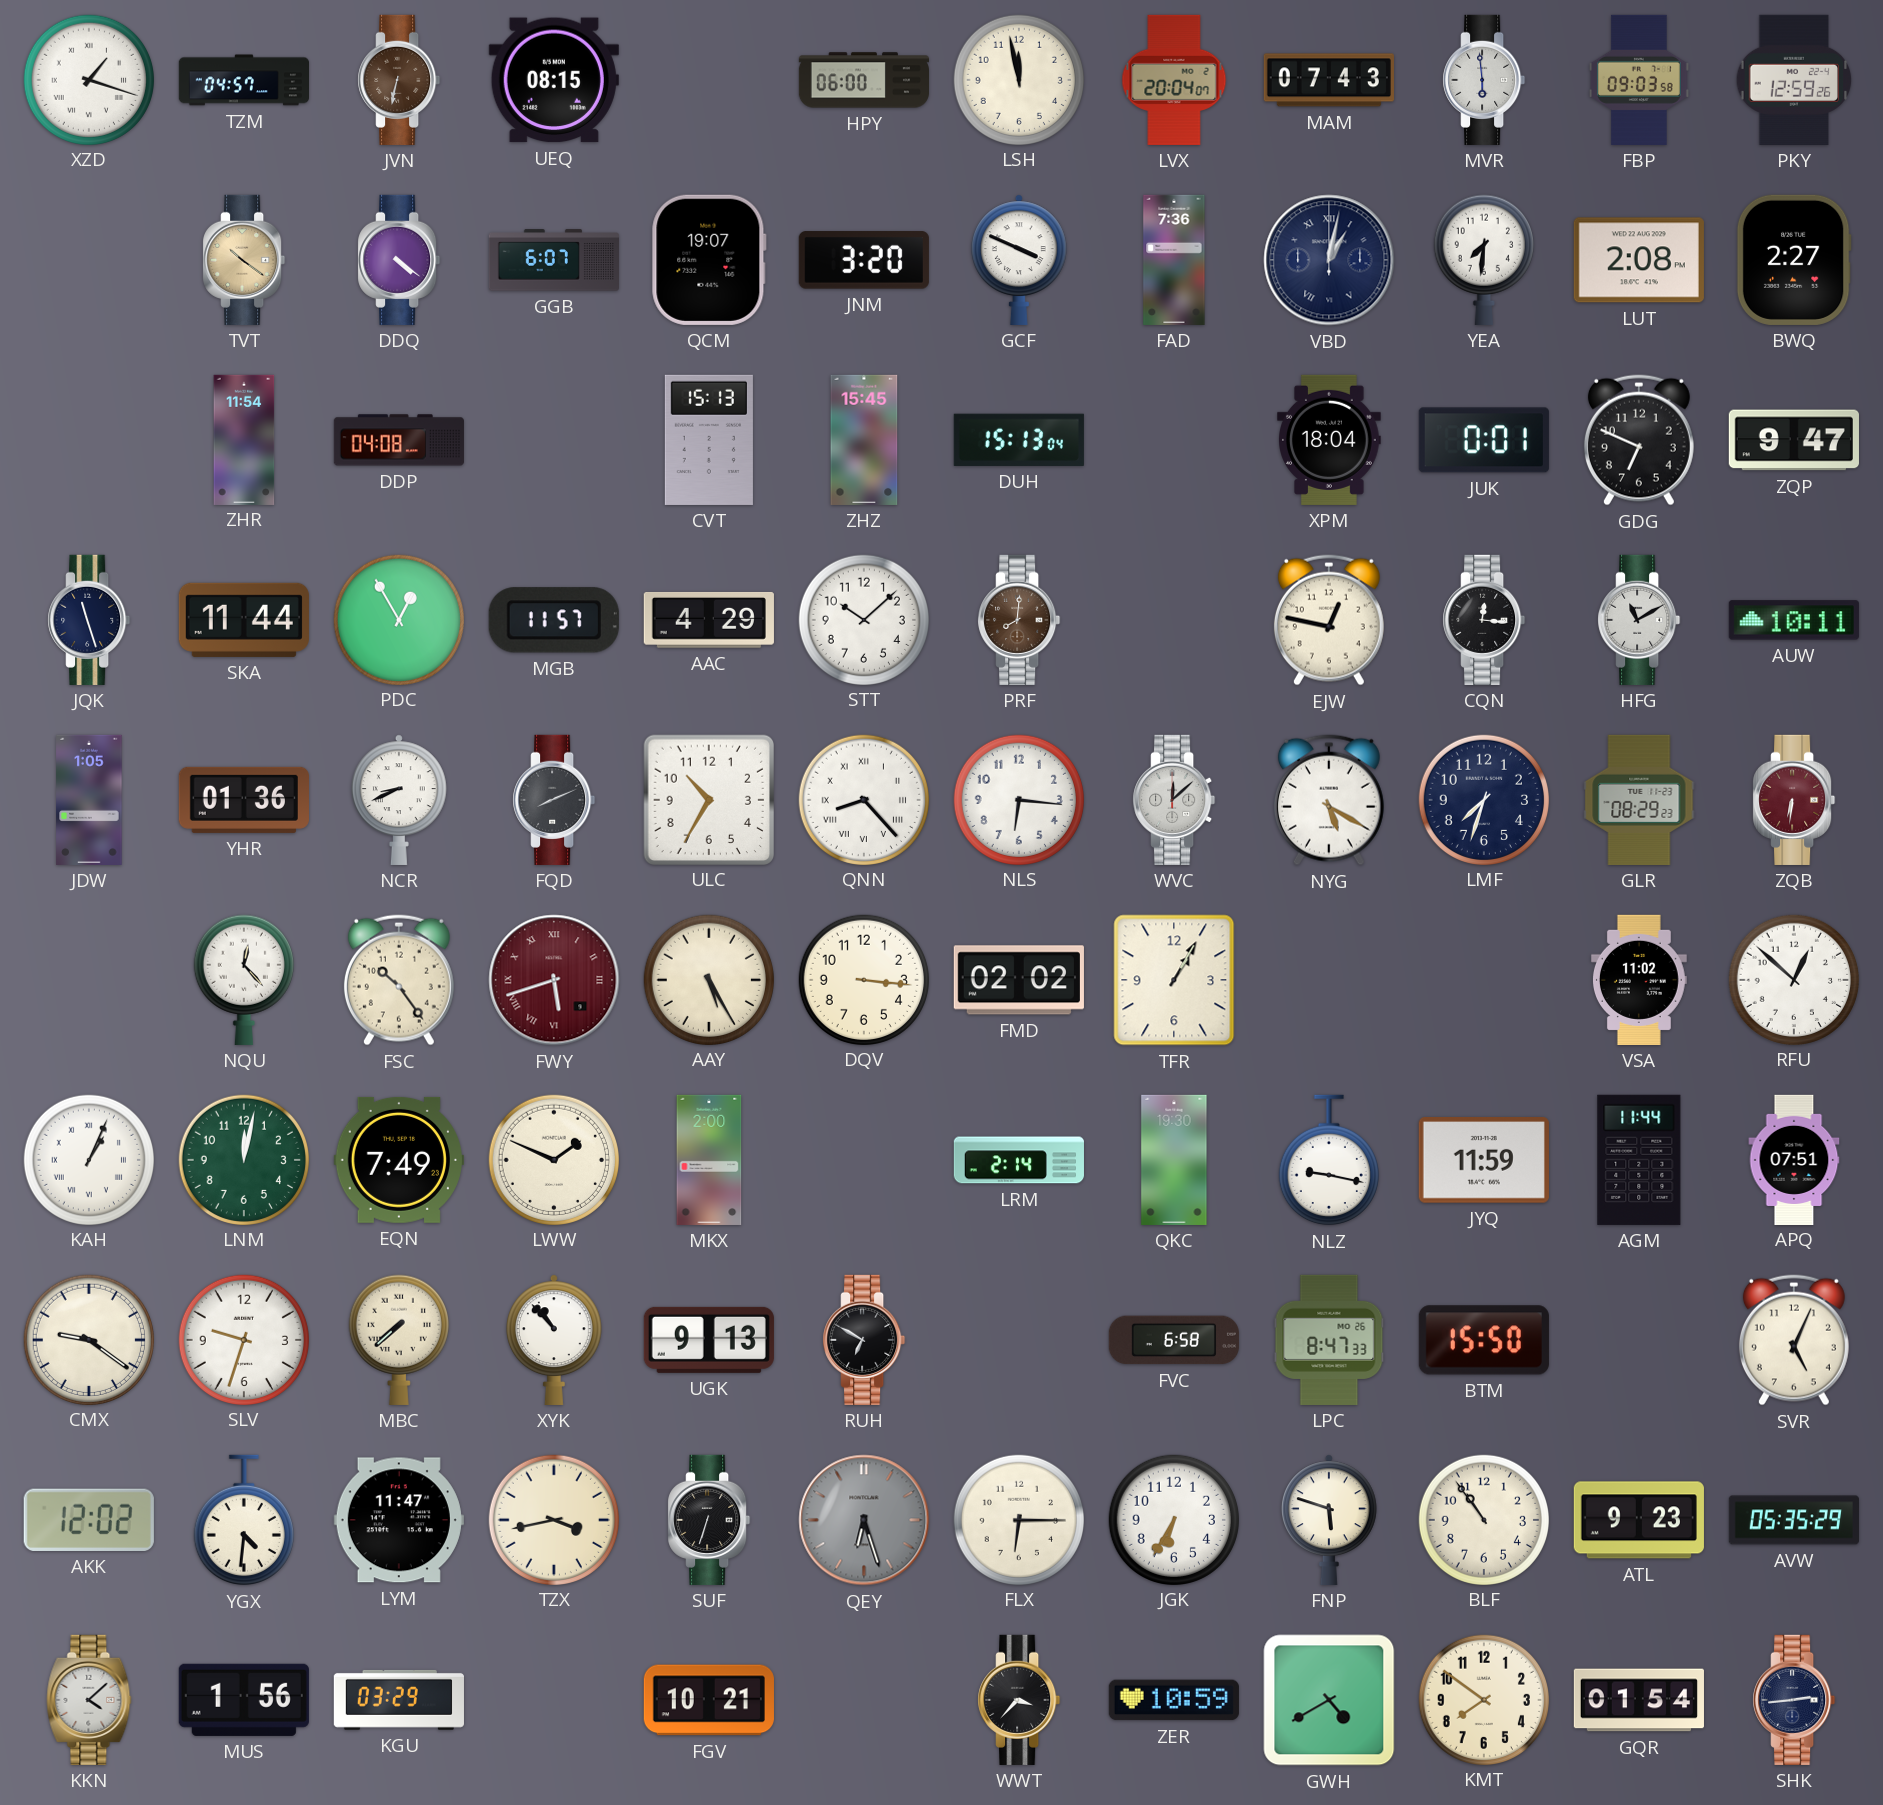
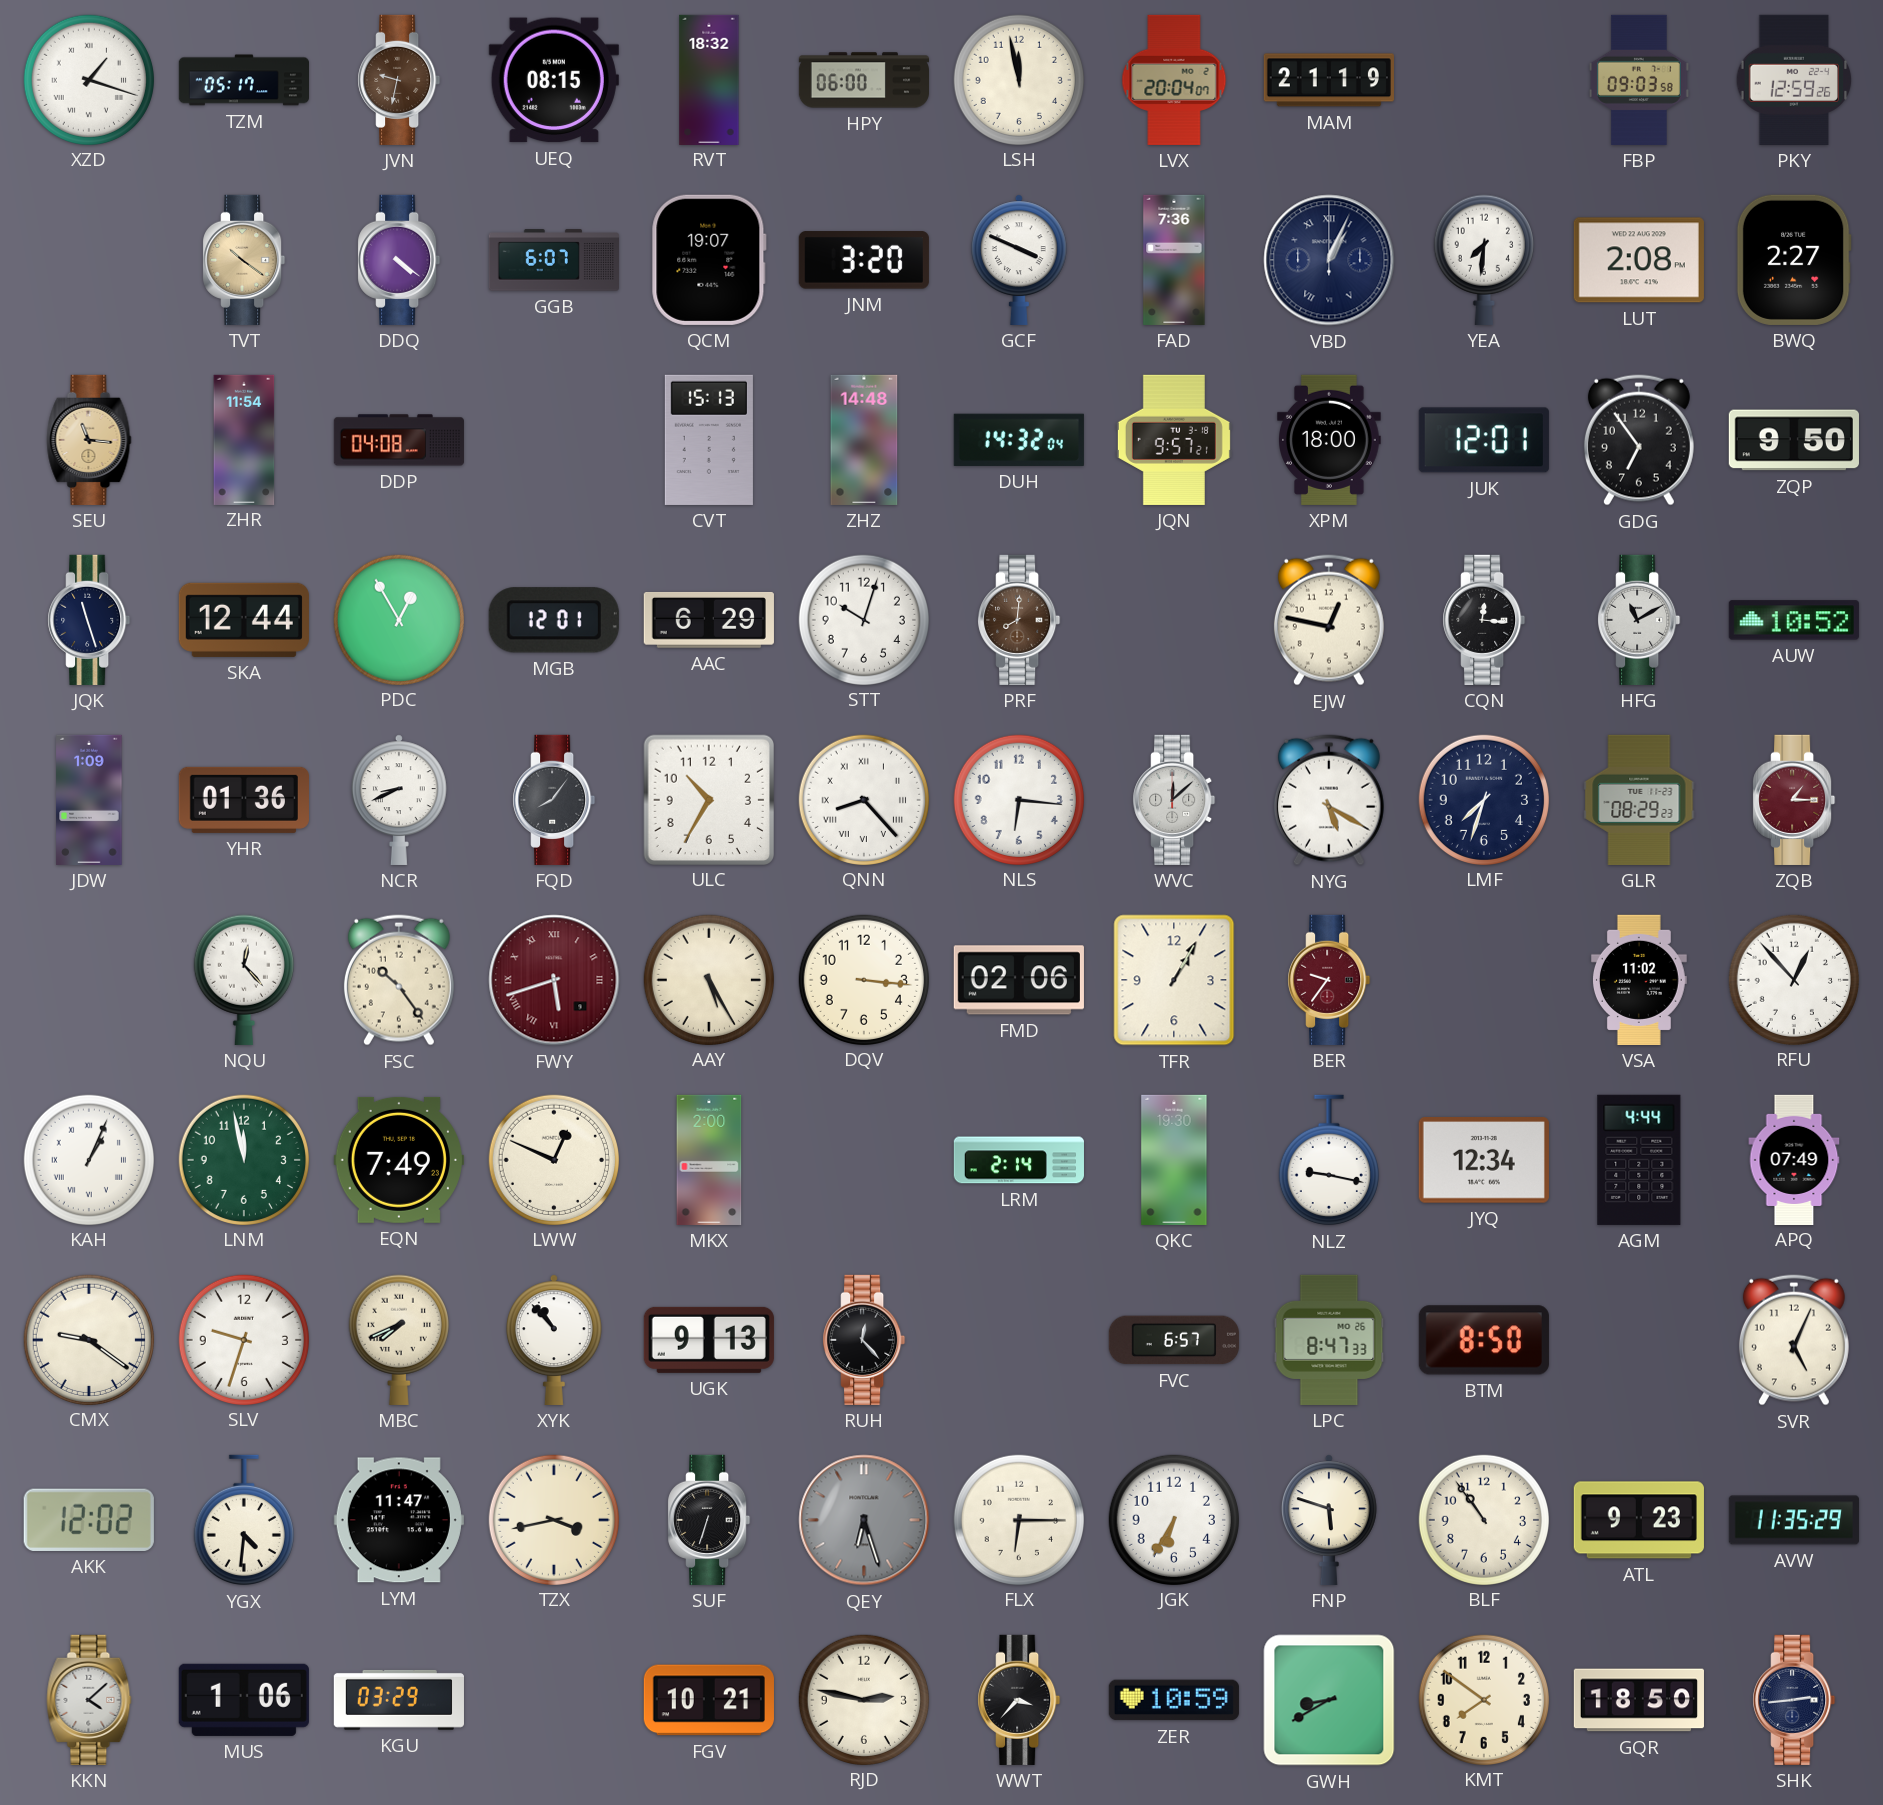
TZM: 04:57 -> 05:17 (243, 80)
JVN: 6:32 -> 9:32 (399, 80)
RVT: none -> 18:32 (709, 79)
MAM: 07:43 -> 21:19 (1329, 80)
MVR: 5:59 -> none (1484, 80)
VBD: 1:02 -> 1:04 (1329, 260)
SEU: none -> 11:16 (89, 440)
ZHZ: 15:45 -> 14:48 (864, 440)
DUH: 15:13 -> 14:32 (1019, 440)
JQN: none -> 9:57 (1174, 440)
XPM: 18:04 -> 18:00 (1330, 440)
JUK: 0:01 -> 12:01 (1484, 440)
GDG: 6:49 -> 6:54 (1639, 440)
ZQP: 9:47 -> 9:50 (1794, 440)
SKA: 11:44 -> 12:44 (244, 620)
MGB: 11:57 -> 12:01 (554, 620)
AAC: 4:29 -> 6:29 (709, 620)
STT: 10:08 -> 10:03 (863, 619)
AUW: 10:11 -> 10:52 (1794, 620)
JDW: 1:05 -> 1:09 (89, 800)
FQD: 8:11 -> 8:06 (554, 800)
ZQB: 6:31 -> 1:15 (1794, 800)
FMD: 02:02 -> 02:06 (1019, 980)
BER: none -> 9:36 (1329, 980)
RFU: 12:52 -> 12:53 (1793, 979)
LNM: 12:02 -> 11:58 (243, 1159)
LWW: 1:49 -> 12:49 (553, 1159)
JYQ: 11:59 -> 12:34 (1484, 1161)
AGM: 11:44 -> 4:44 (1639, 1160)
APQ: 07:51 -> 07:49 (1794, 1159)
MBC: 7:38 -> 7:41 (399, 1340)
RUH: 6:50 -> 12:23 (864, 1340)
FVC: 6:58 -> 6:57 (1174, 1340)
BTM: 15:50 -> 8:50 (1484, 1340)
AVW: 05:35 -> 11:35 (1794, 1520)
MUS: 1:56 -> 1:06 (244, 1700)
RJD: none -> 2:47 (863, 1699)
GWH: 4:40 -> 8:40 (1329, 1700)
GQR: 01:54 -> 18:50 (1638, 1700)
